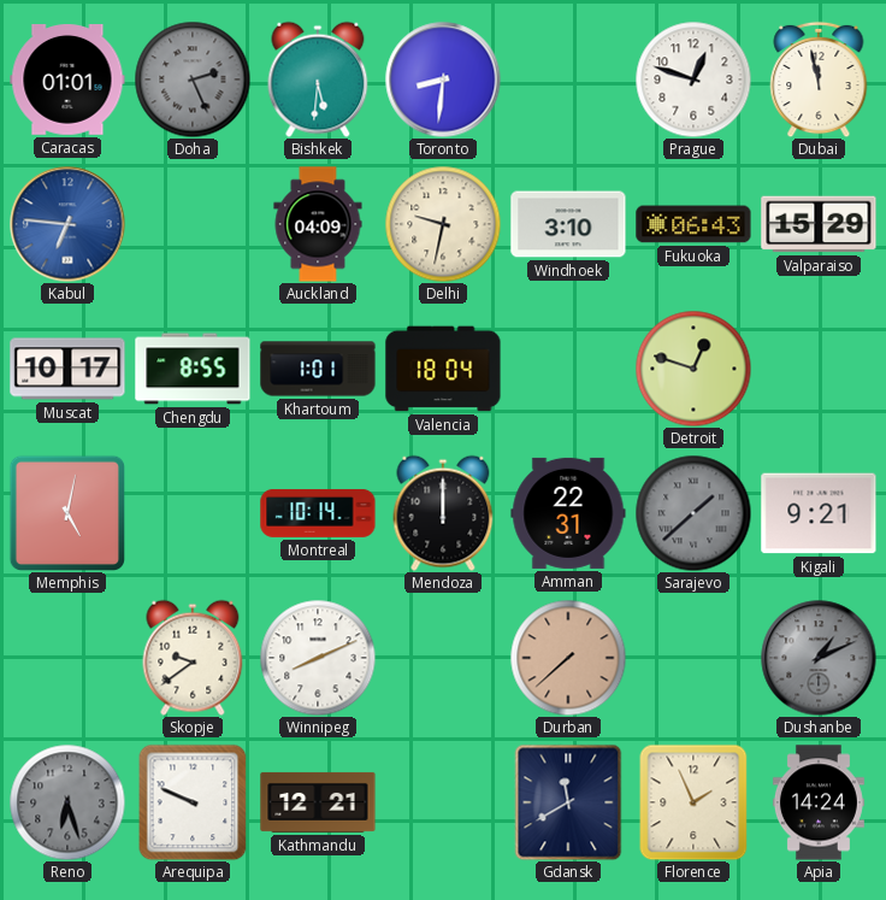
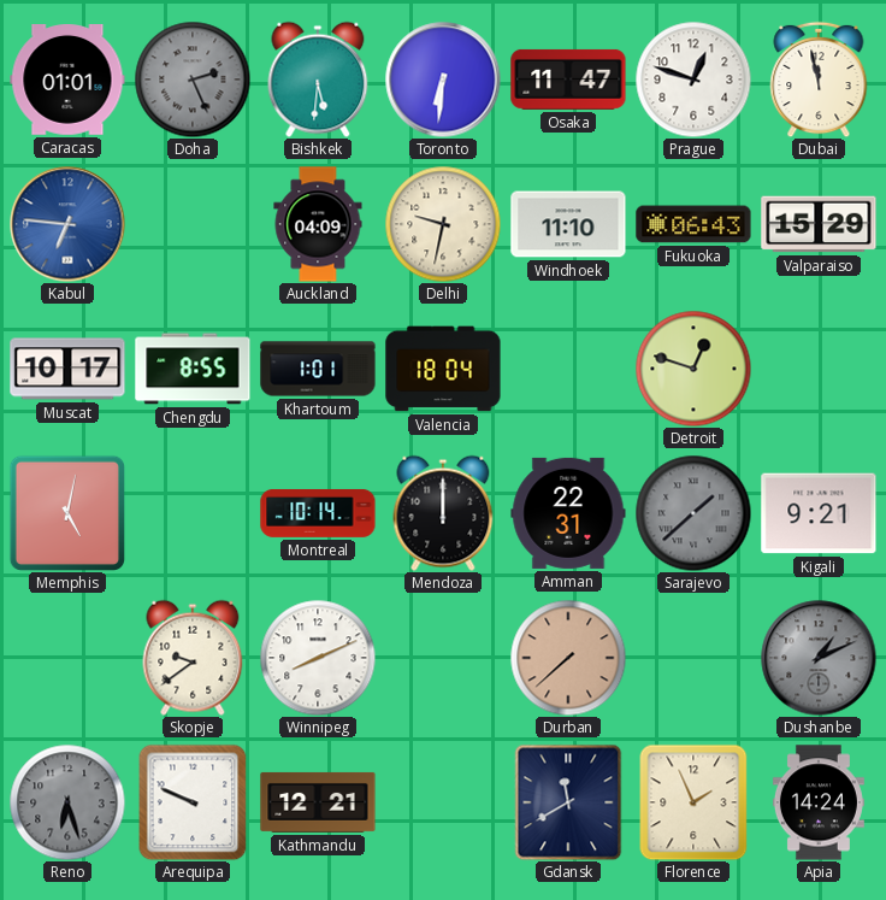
Toronto: 8:31 -> 6:31 (443, 80)
Osaka: none -> 11:47 (568, 80)
Windhoek: 3:10 -> 11:10 (568, 224)
